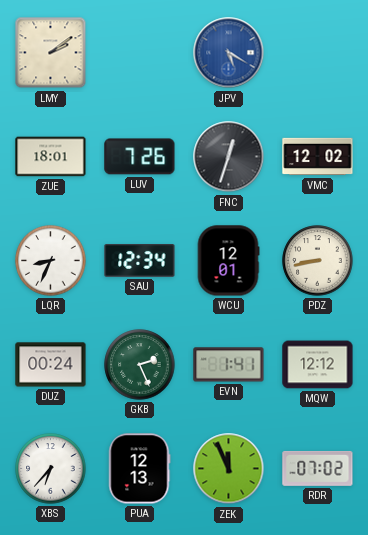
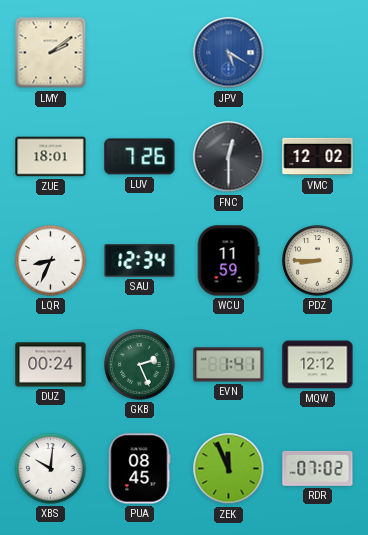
FNC: 12:33 -> 12:30 (229, 157)
WCU: 12:01 -> 11:59 (228, 261)
PDZ: 8:43 -> 8:45 (318, 261)
XBS: 6:37 -> 10:01 (51, 469)
PUA: 12:13 -> 08:45 (140, 469)
